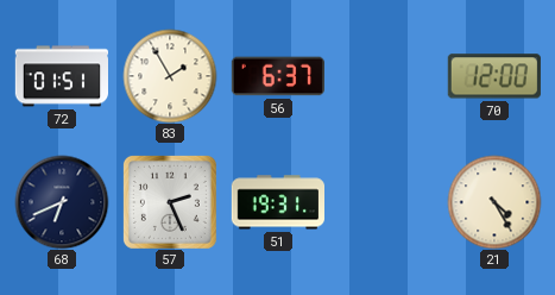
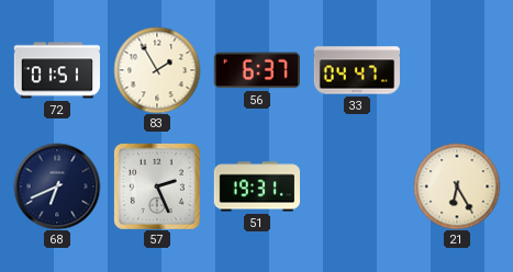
33: none -> 04:47 (356, 70)
70: 12:00 -> none (494, 76)
21: 4:25 -> 6:25 (457, 186)
